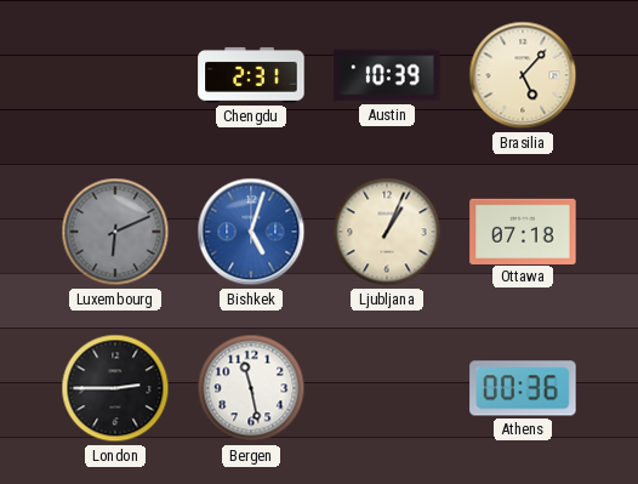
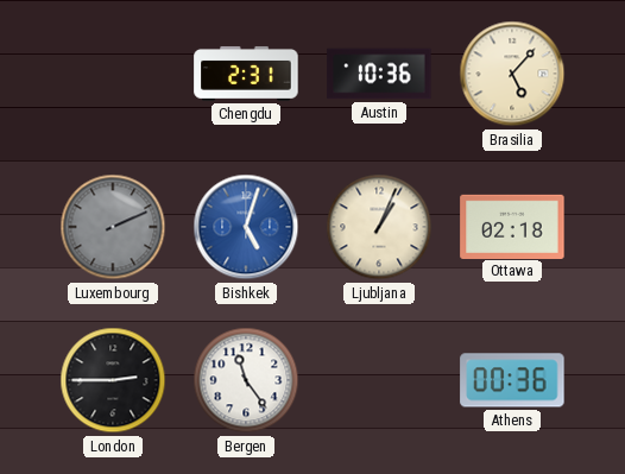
Austin: 10:39 -> 10:36 (379, 74)
Luxembourg: 6:11 -> 2:11 (113, 227)
Ottawa: 07:18 -> 02:18 (512, 226)
Bergen: 11:28 -> 11:24 (246, 380)
